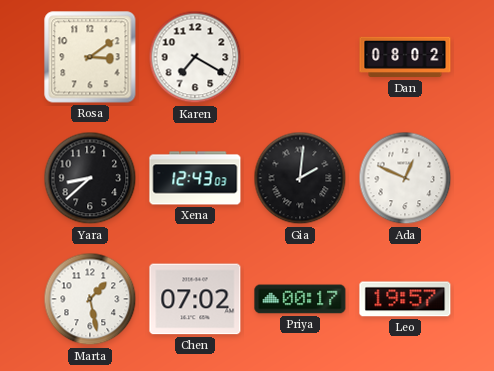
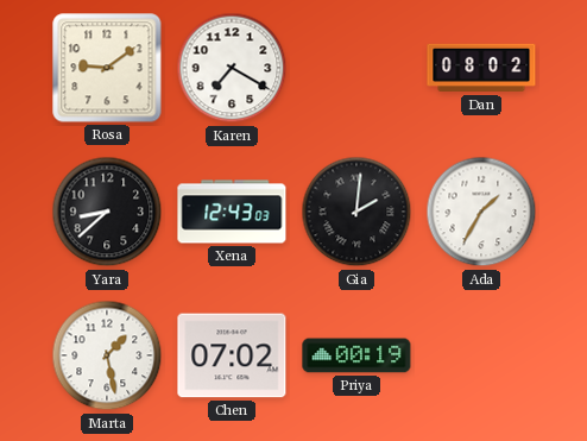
Rosa: 3:09 -> 9:09 (107, 68)
Ada: 12:49 -> 1:35 (481, 212)
Priya: 00:17 -> 00:19 (356, 355)
Leo: 19:57 -> none (405, 299)
